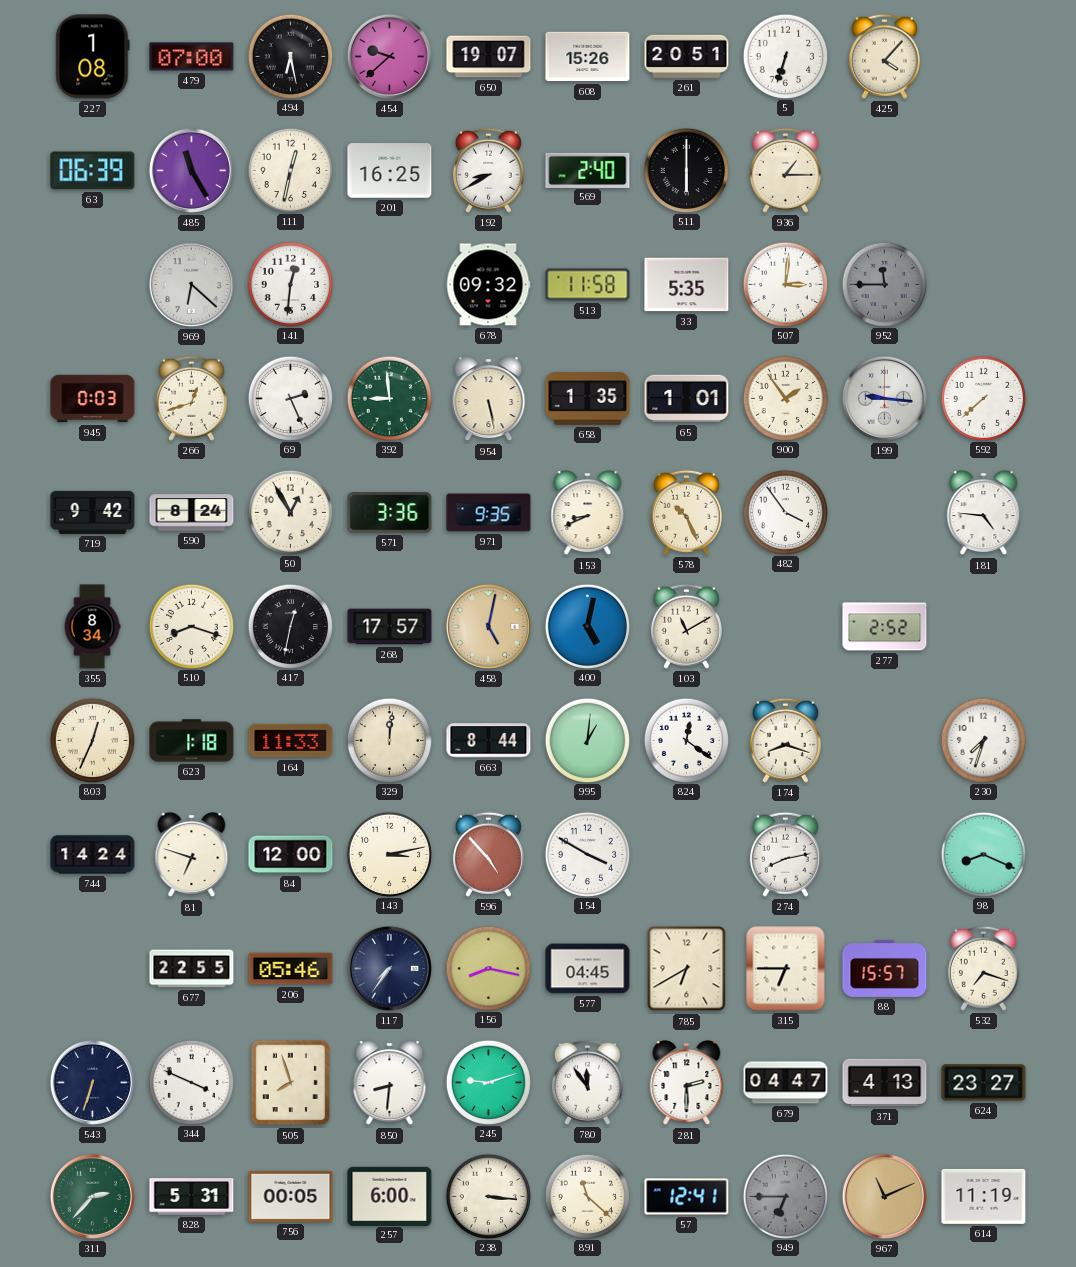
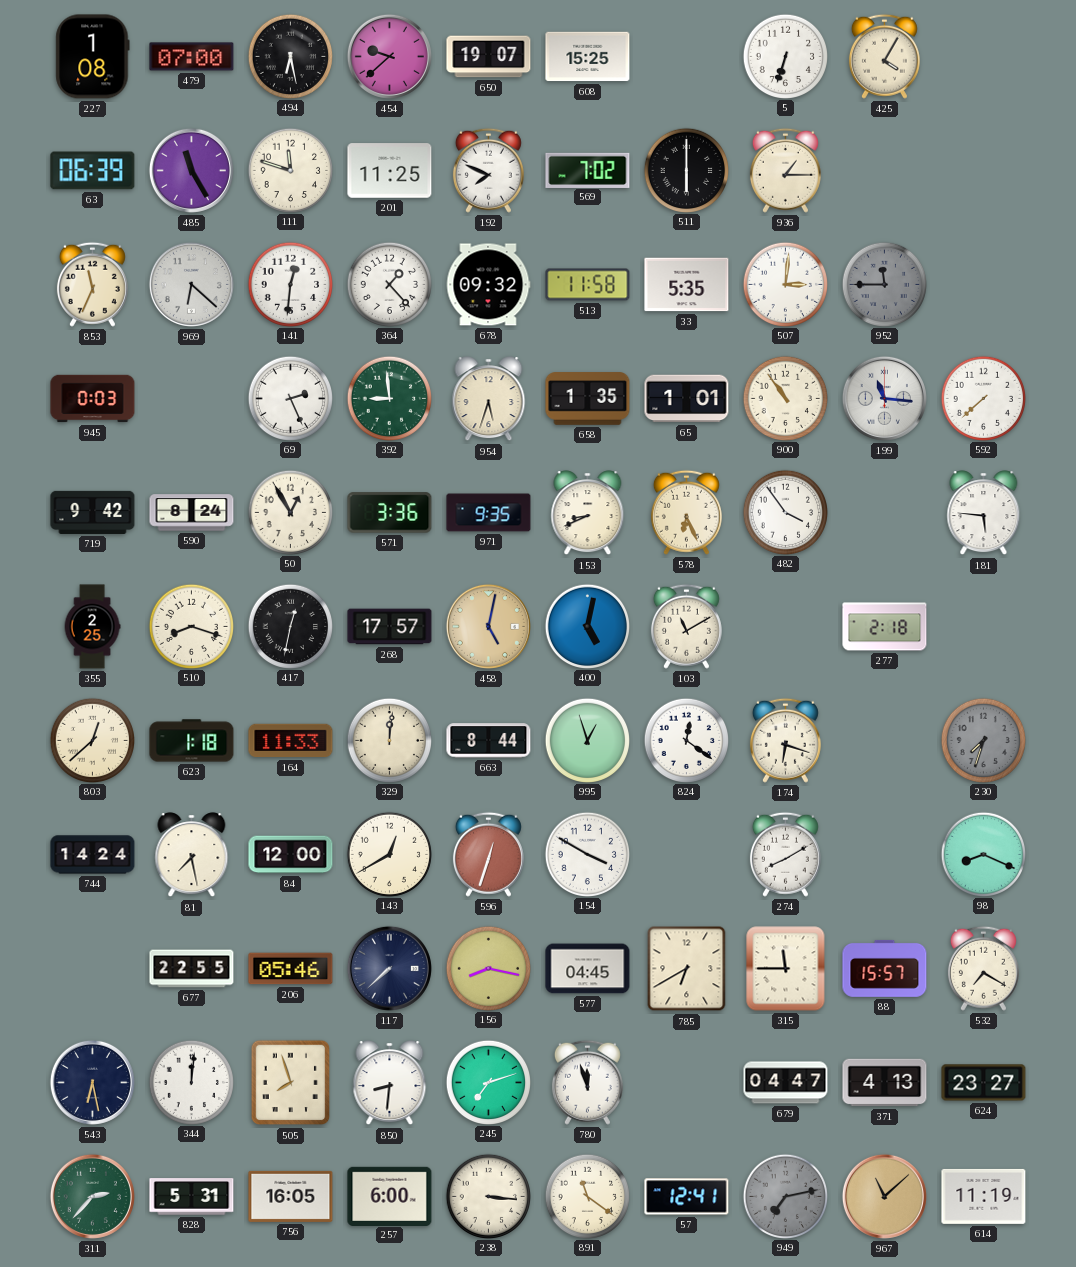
608: 15:26 -> 15:25 (588, 57)
261: 20:51 -> none (687, 56)
425: 4:07 -> 4:05 (884, 56)
111: 12:32 -> 11:48 (290, 170)
201: 16:25 -> 11:25 (390, 171)
192: 8:40 -> 7:49 (488, 170)
569: 2:40 -> 7:02 (588, 170)
853: none -> 11:34 (92, 284)
364: none -> 1:23 (389, 284)
266: 12:42 -> none (191, 398)
954: 5:28 -> 5:33 (489, 399)
900: 1:54 -> 10:54 (785, 398)
199: 9:16 -> 11:16 (884, 398)
578: 10:26 -> 6:26 (686, 512)
181: 4:46 -> 5:46 (984, 513)
355: 8:34 -> 2:25 (92, 627)
277: 2:52 -> 2:18 (885, 627)
803: 12:34 -> 12:38 (92, 740)
995: 1:01 -> 12:57 (587, 740)
174: 8:18 -> 6:18 (785, 740)
230 dial: white -> grey (983, 740)
81: 6:48 -> 7:28 (192, 855)
143: 3:13 -> 12:40 (389, 854)
596: 4:53 -> 12:33 (488, 854)
274: 8:13 -> 8:10 (785, 854)
117: 7:36 -> 7:38 (389, 968)
315: 6:45 -> 11:45 (786, 969)
532: 7:18 -> 7:20 (983, 968)
543: 6:33 -> 6:28 (92, 1082)
344: 3:49 -> 12:01 (191, 1082)
245: 9:12 -> 7:12 (488, 1082)
780: 11:54 -> 11:57 (587, 1082)
281: 2:30 -> none (687, 1083)
756: 00:05 -> 16:05 (291, 1196)
891: 11:22 -> 11:21 (587, 1196)
949: 6:45 -> 7:13 (785, 1196)
967: 11:11 -> 11:08 (884, 1196)
